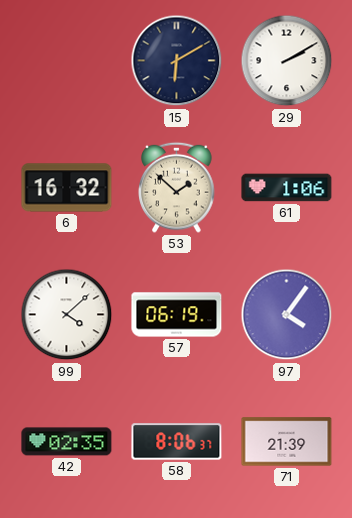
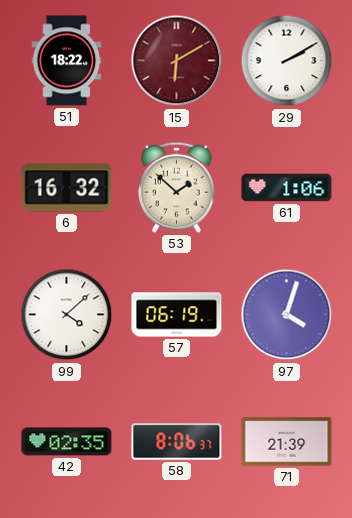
51: none -> 18:22 (67, 61)
15 dial: navy -> burgundy (177, 61)
97: 4:06 -> 4:03 (287, 315)
